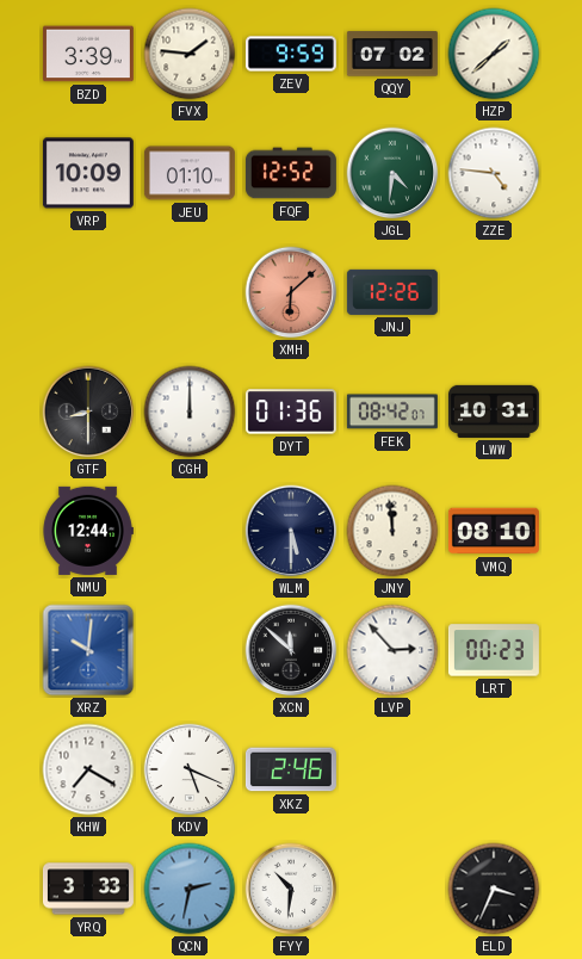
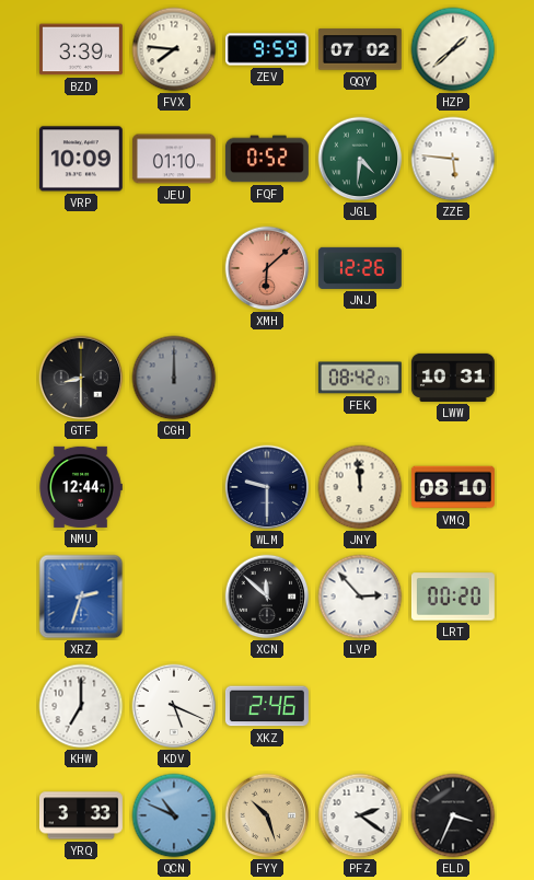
FVX: 1:46 -> 7:46 (174, 49)
FQF: 12:52 -> 0:52 (267, 159)
ZZE: 4:46 -> 5:46 (453, 159)
CGH dial: white -> grey (174, 378)
DYT: 01:36 -> none (291, 412)
WLM: 5:30 -> 9:30 (267, 487)
XRZ: 10:01 -> 2:33 (81, 597)
LRT: 00:23 -> 00:20 (453, 597)
KHW: 7:20 -> 7:00 (81, 706)
QCN: 2:32 -> 10:49 (174, 815)
FYY: 10:31 -> 10:27 (267, 815)
FYY dial: white -> champagne (267, 815)
PFZ: none -> 2:21 (360, 815)
